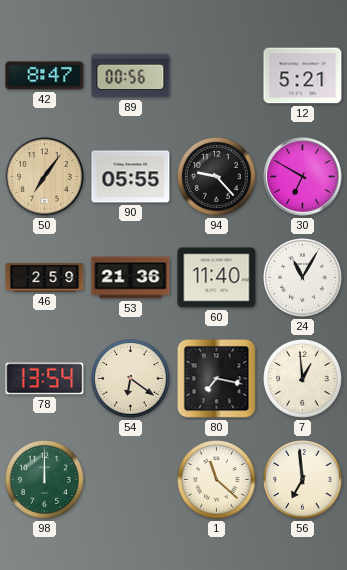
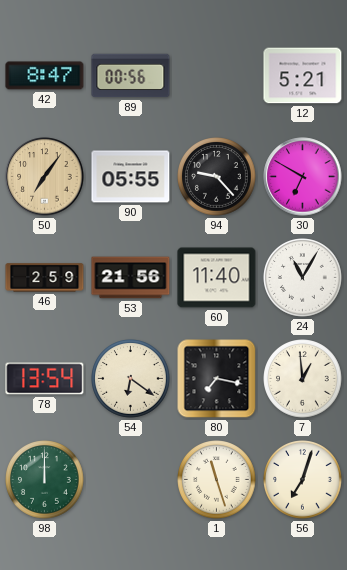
53: 21:36 -> 21:56 (131, 278)
1: 11:22 -> 11:27 (217, 480)
56: 6:59 -> 7:03 (303, 480)
